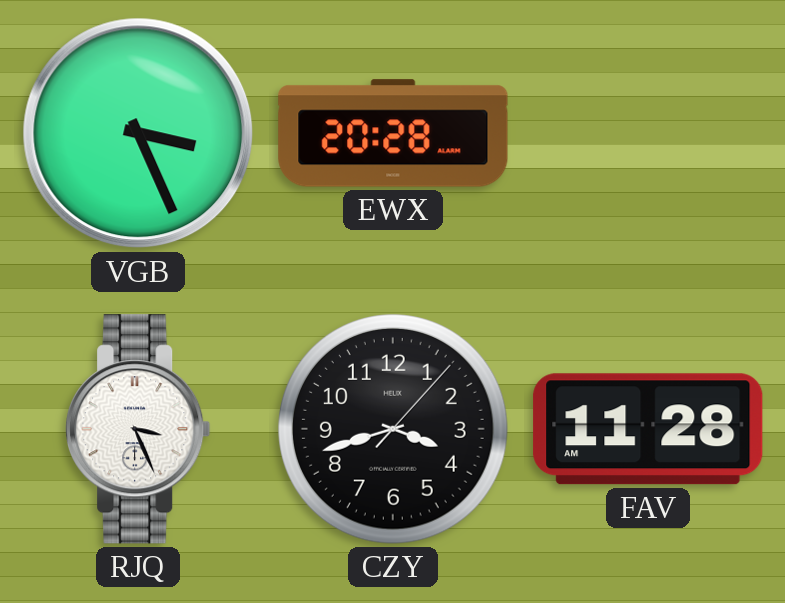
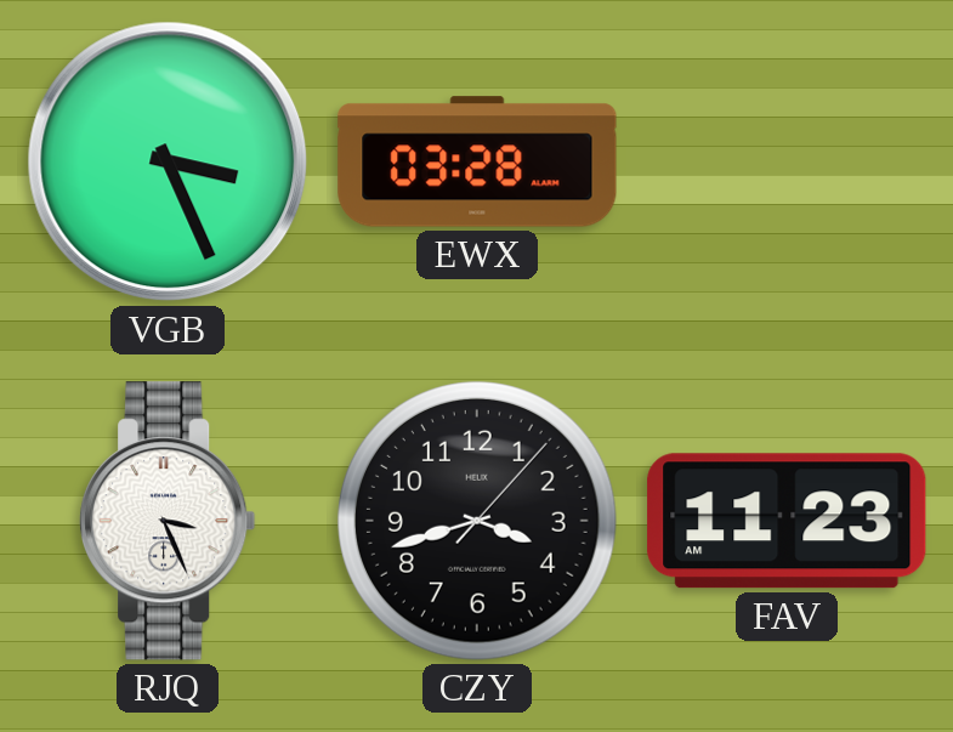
EWX: 20:28 -> 03:28 (477, 161)
FAV: 11:28 -> 11:23 (787, 521)
